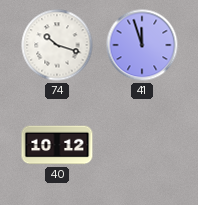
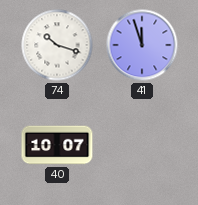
40: 10:12 -> 10:07 (57, 145)
